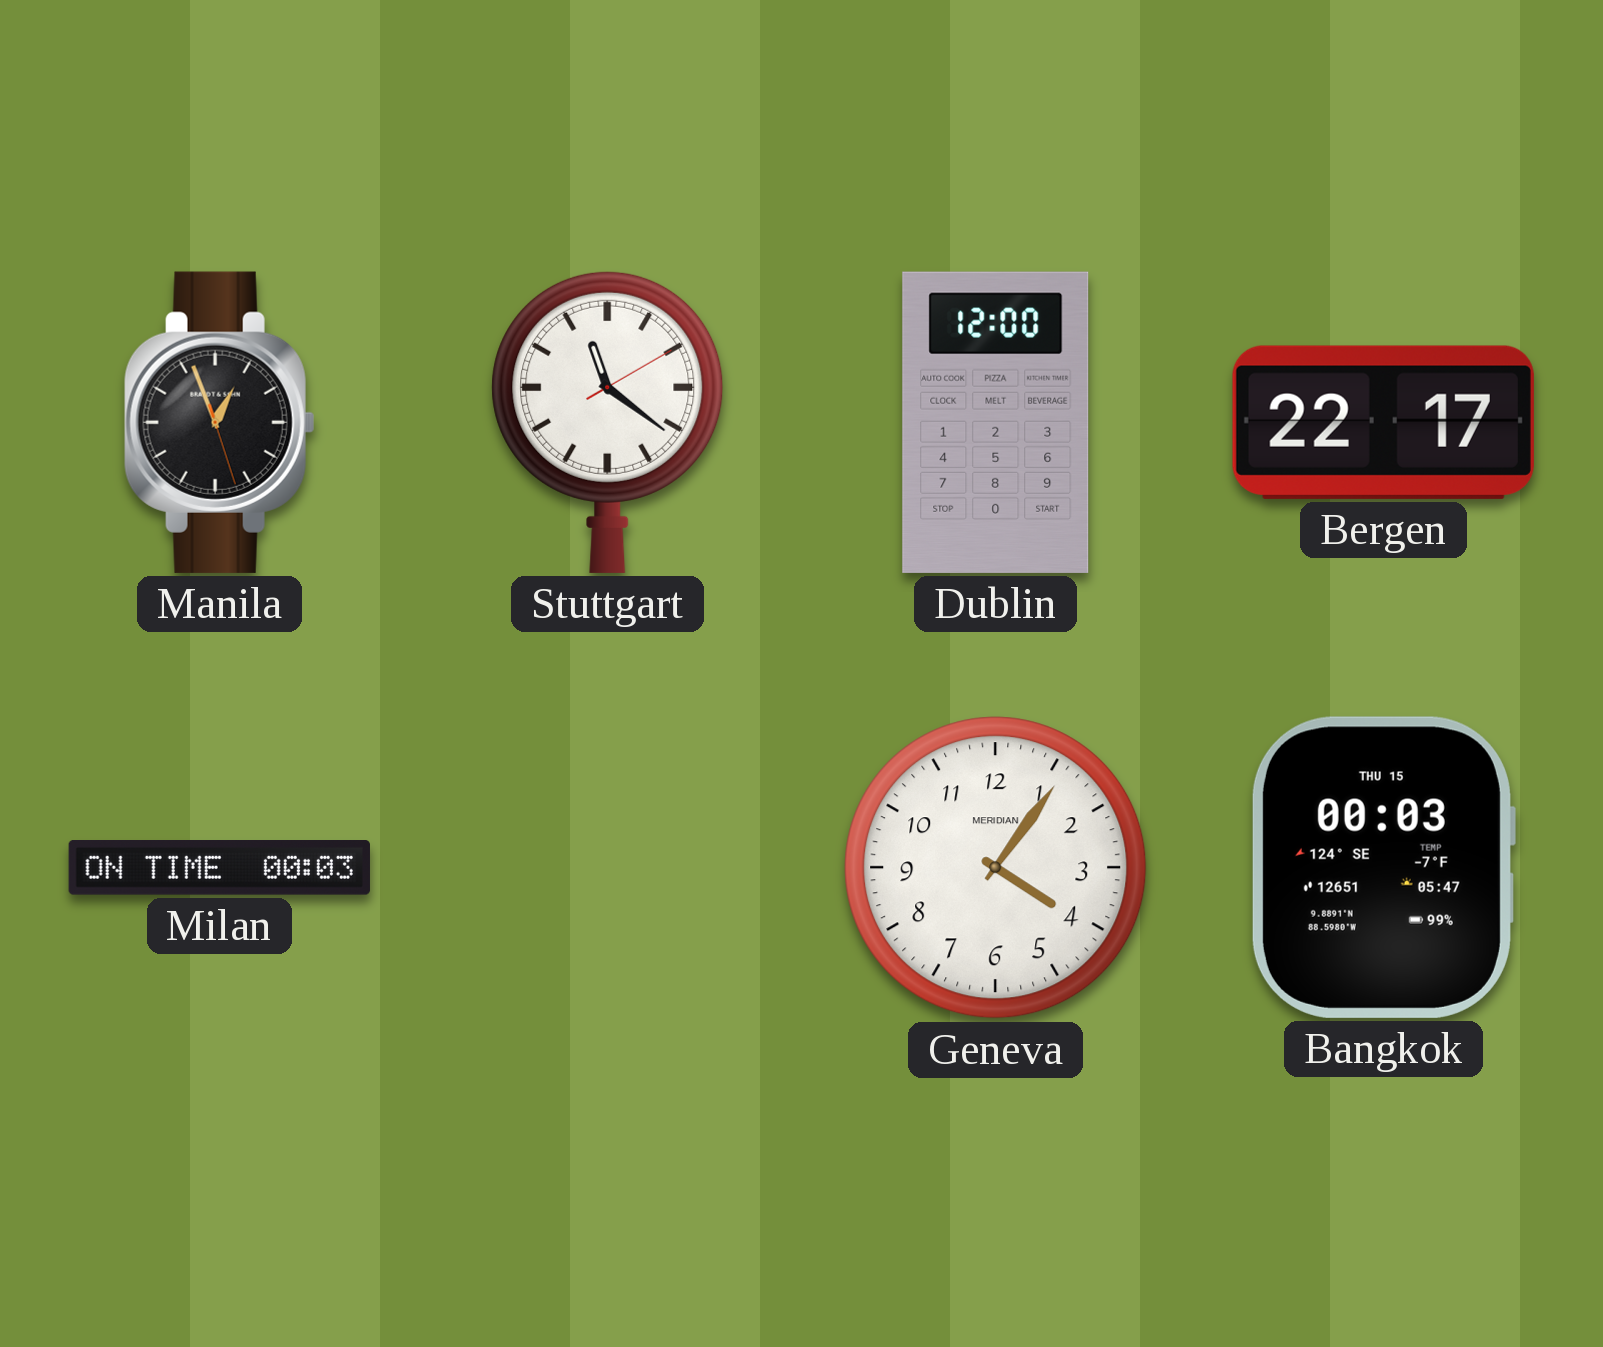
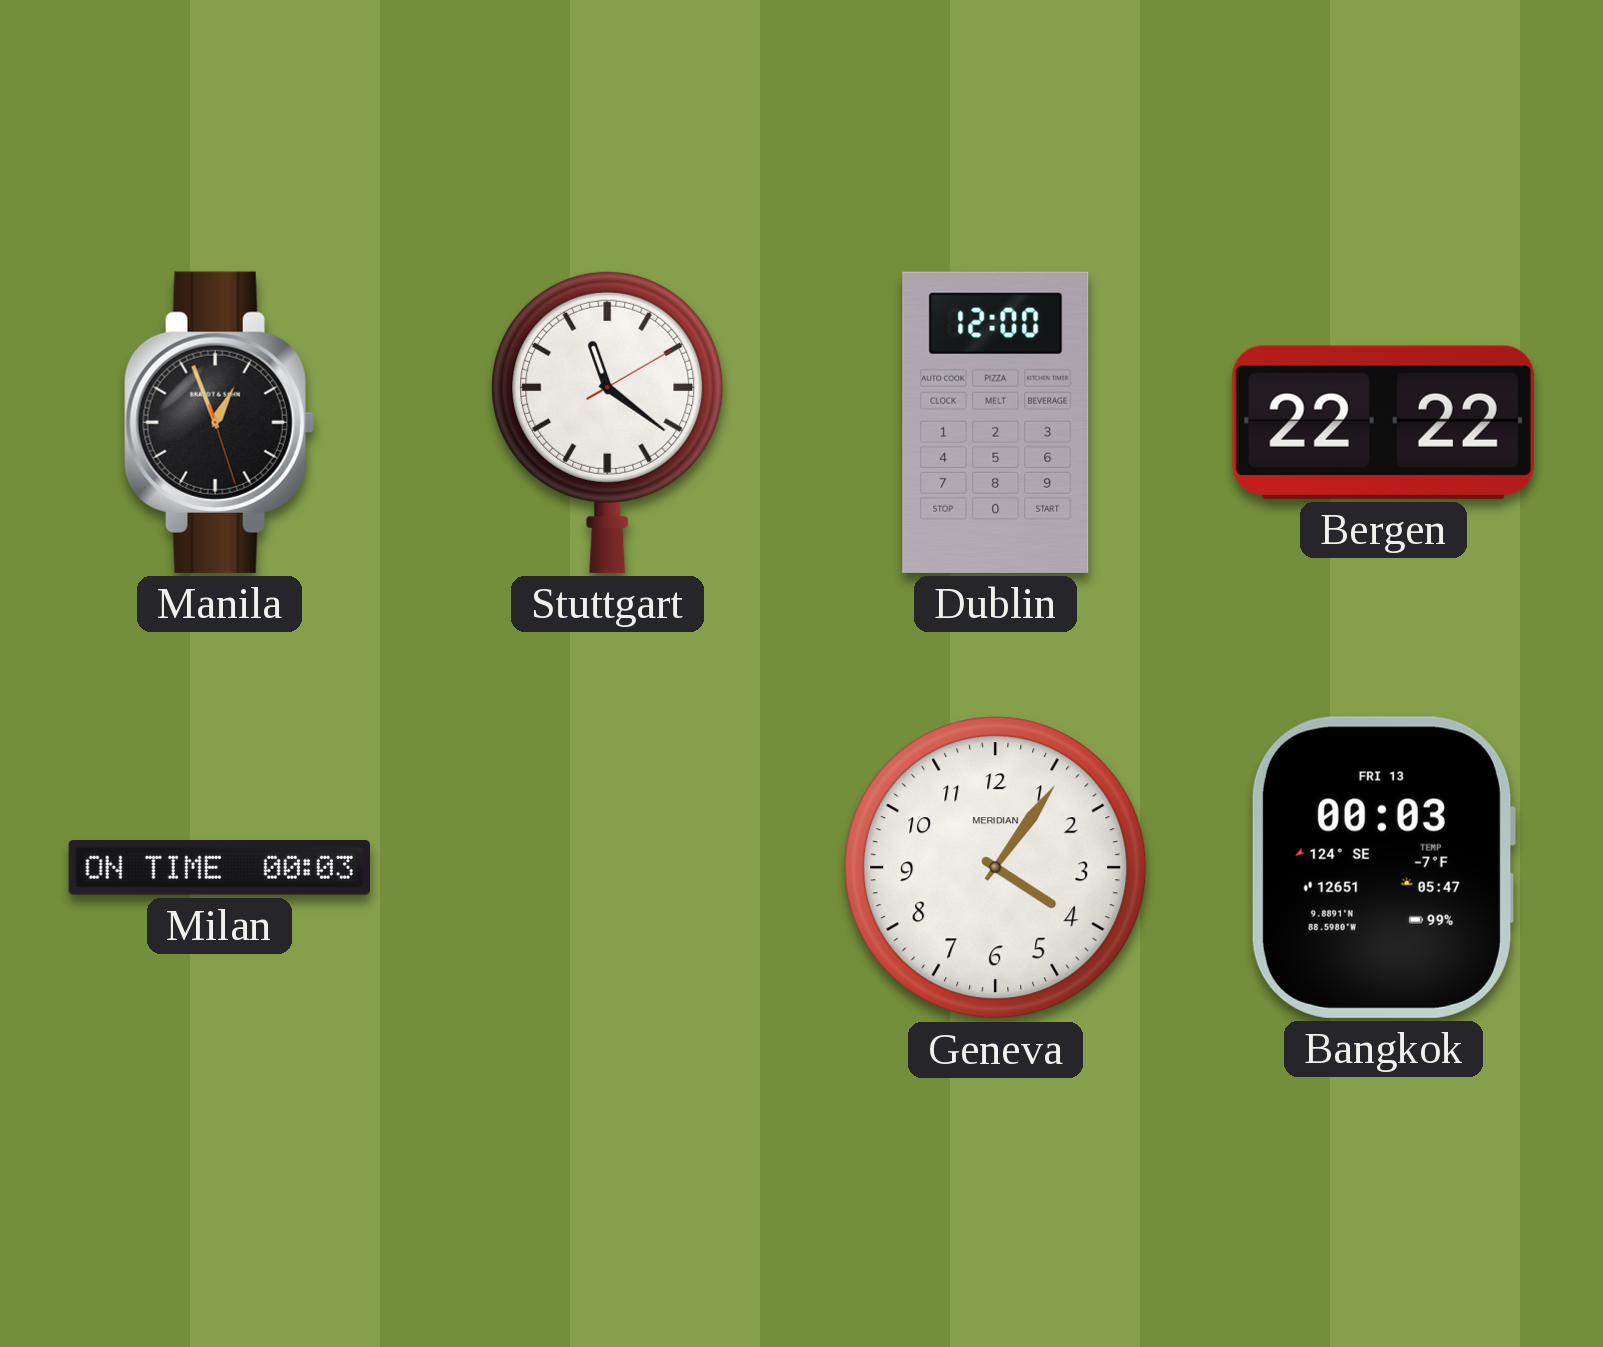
Bergen: 22:17 -> 22:22 (1383, 422)
Bangkok date: THU 15 -> FRI 13 (1383, 867)
